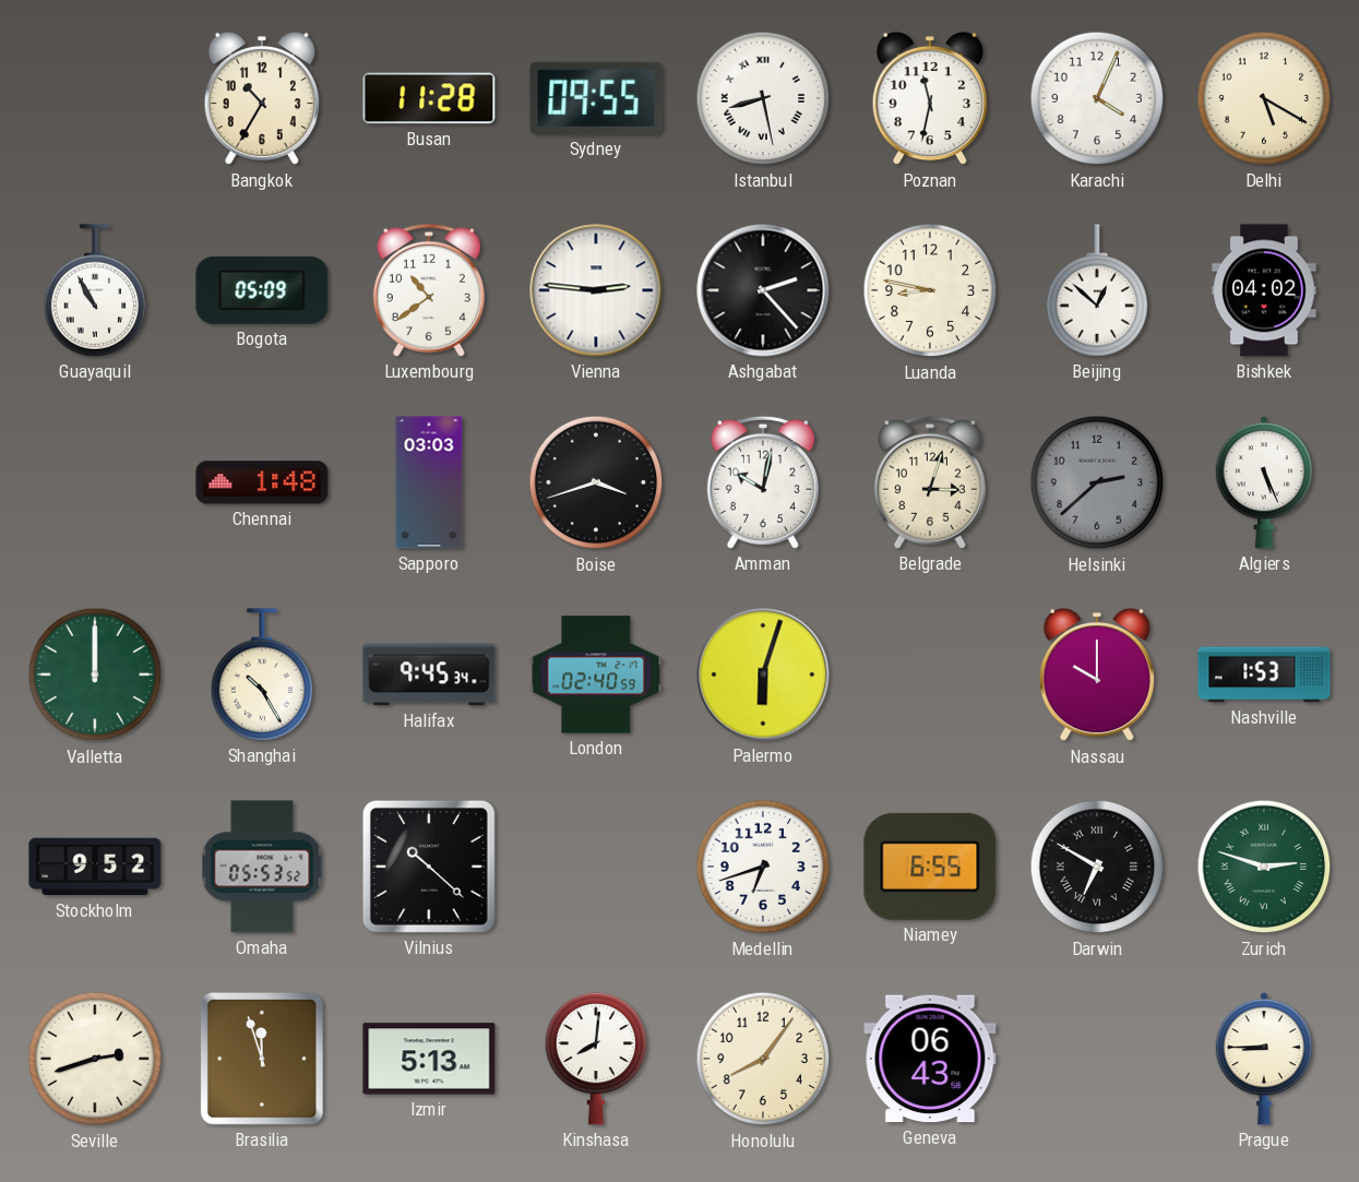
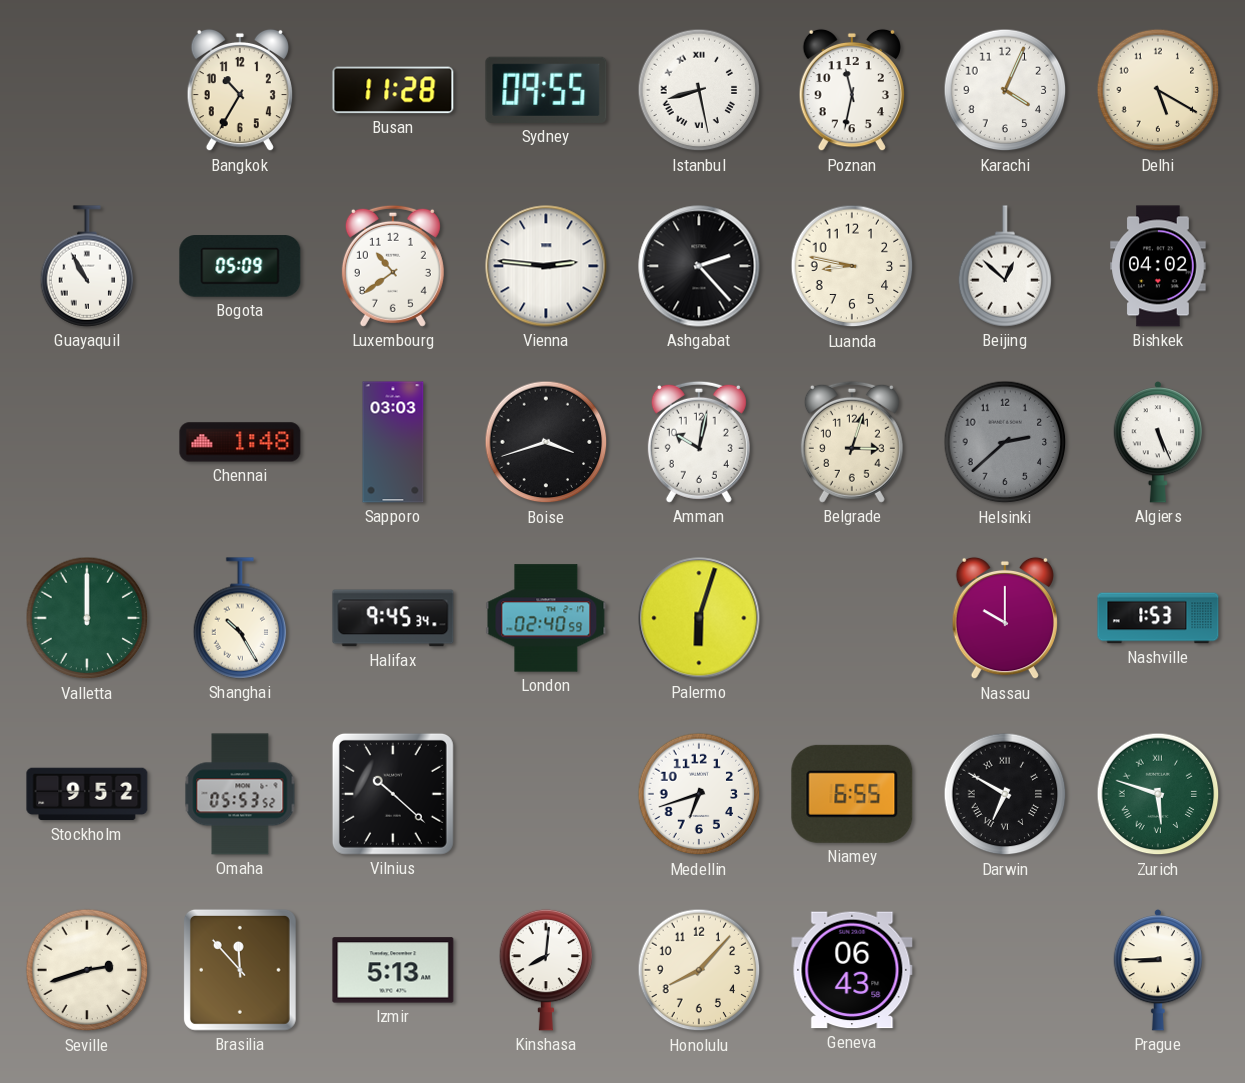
Zurich: 2:48 -> 5:48 (1158, 794)
Brasilia: 11:57 -> 11:53 (240, 970)
Honolulu: 8:06 -> 8:07 (699, 970)
